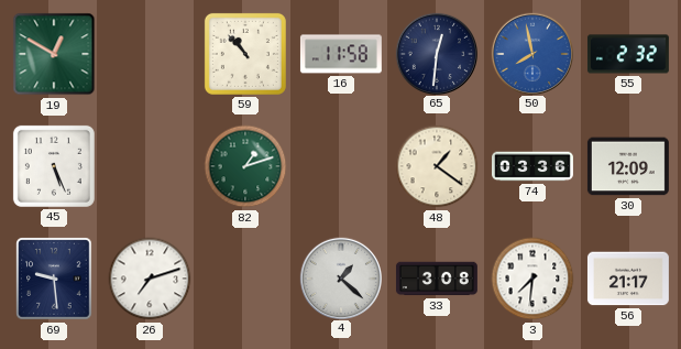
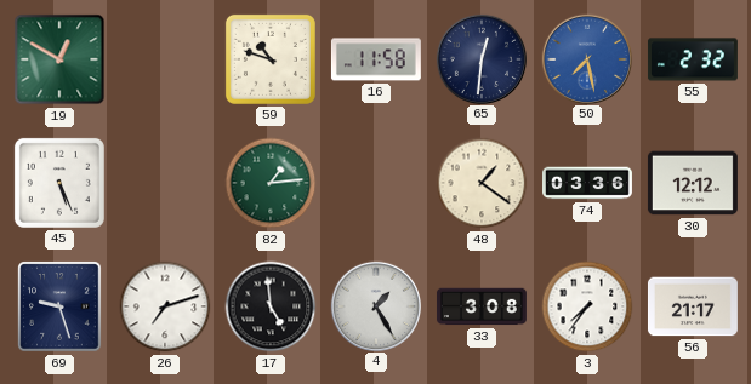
59: 10:53 -> 10:48 (271, 59)
50: 7:58 -> 7:28 (586, 58)
82: 1:12 -> 1:14 (271, 183)
30: 12:09 -> 12:12 (693, 183)
69: 9:29 -> 9:27 (59, 306)
17: none -> 4:59 (271, 306)
4: 1:22 -> 1:25 (375, 305)
3: 7:31 -> 7:36 (587, 306)
